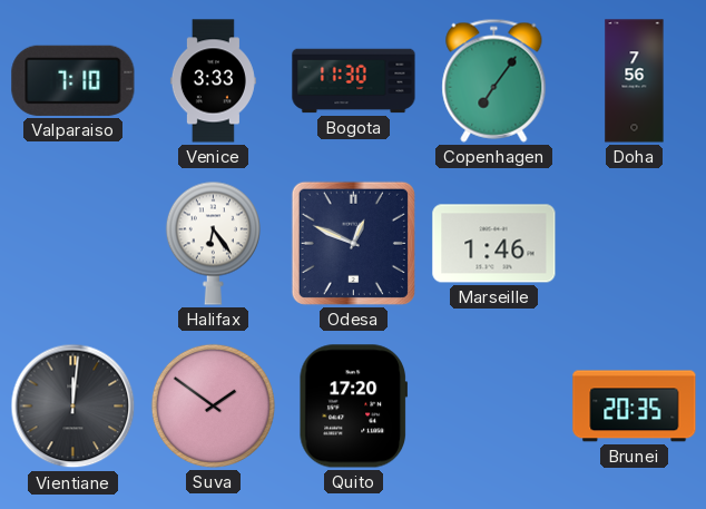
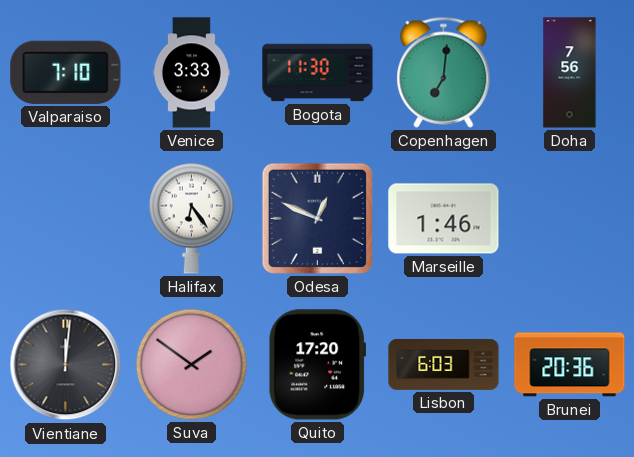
Copenhagen: 7:06 -> 7:01 (444, 72)
Lisbon: none -> 6:03 (444, 364)
Brunei: 20:35 -> 20:36 (570, 365)
